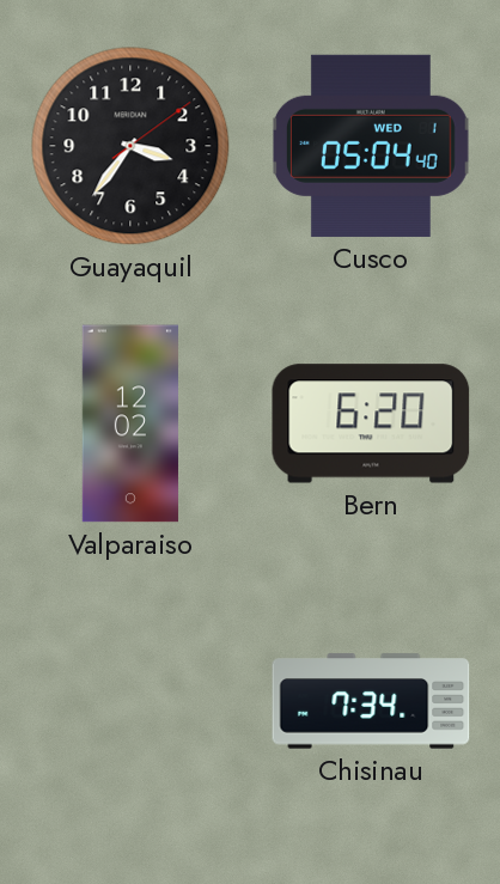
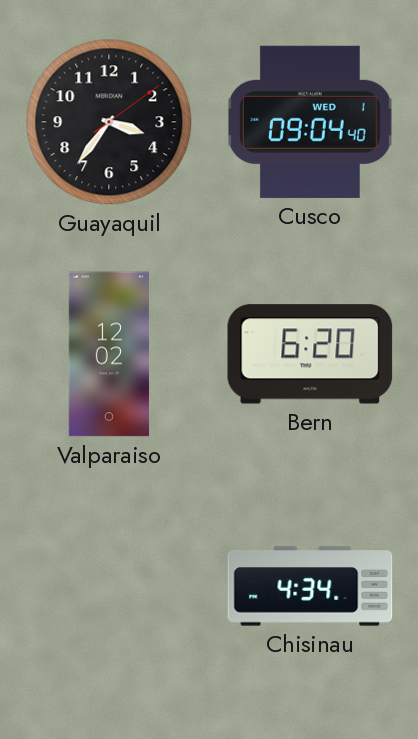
Cusco: 05:04 -> 09:04 (310, 122)
Chisinau: 7:34 -> 4:34 (310, 586)
